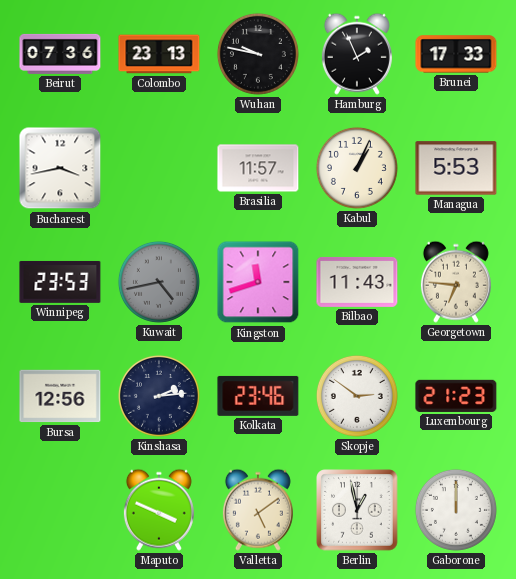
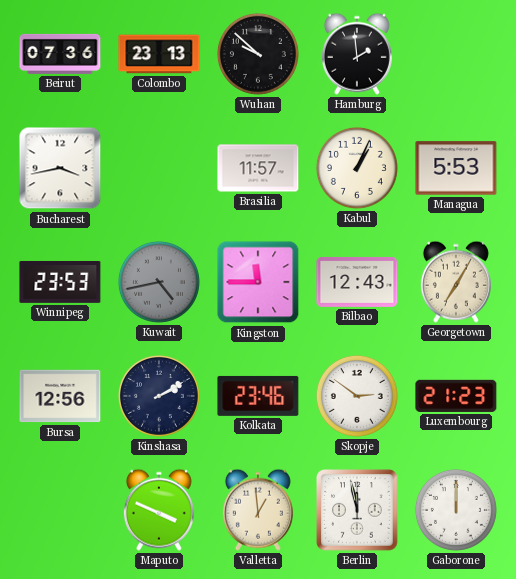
Wuhan: 9:47 -> 9:52 (258, 54)
Hamburg: 1:56 -> 1:59 (357, 54)
Brunei: 17:33 -> none (456, 54)
Kingston: 11:42 -> 11:45 (258, 282)
Bilbao: 11:43 -> 12:43 (357, 282)
Georgetown: 6:46 -> 7:05 (456, 282)
Kinshasa: 2:14 -> 2:10 (159, 396)
Valletta: 5:09 -> 12:59 (258, 510)
Berlin: 12:58 -> 11:58 (357, 510)
